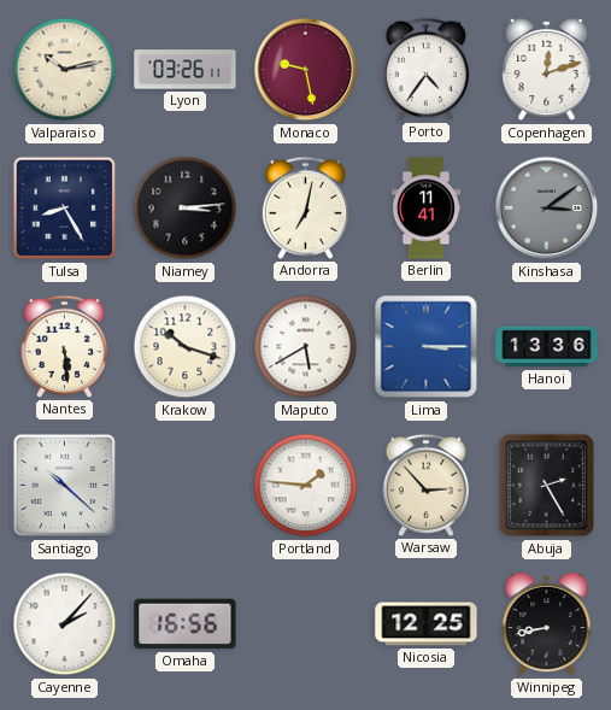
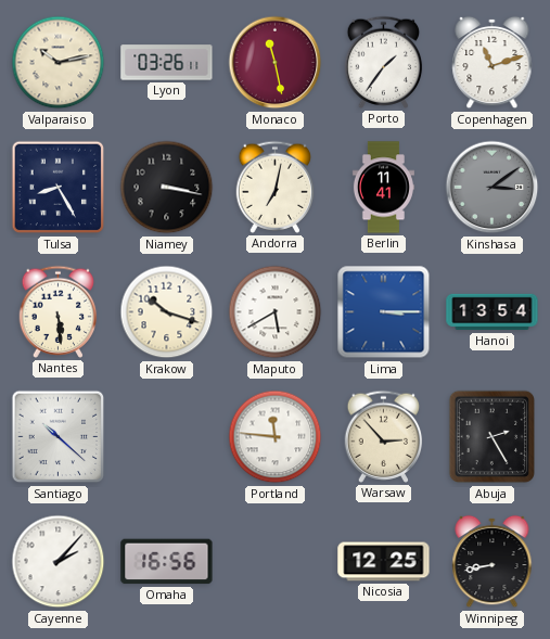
Monaco: 9:28 -> 11:28 (276, 63)
Porto: 4:36 -> 1:36 (384, 62)
Copenhagen: 12:12 -> 11:12 (493, 63)
Niamey: 3:14 -> 3:17 (167, 188)
Hanoi: 13:36 -> 13:54 (493, 312)
Portland: 1:46 -> 11:46 (276, 437)
